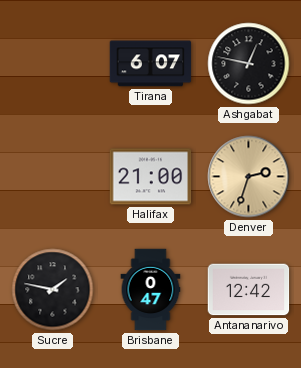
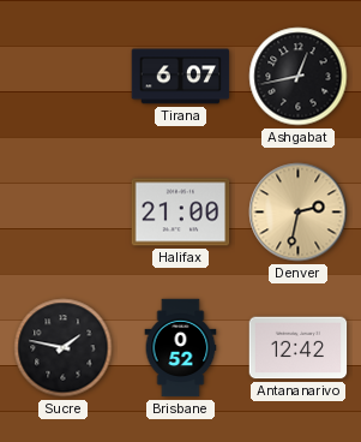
Ashgabat: 12:47 -> 12:43 (299, 77)
Denver: 2:33 -> 2:32 (299, 213)
Brisbane: 0:47 -> 0:52 (181, 348)
